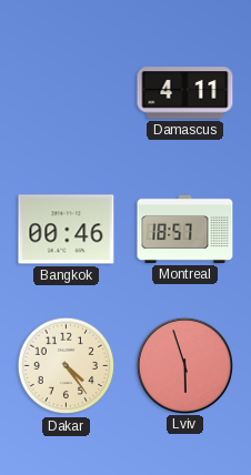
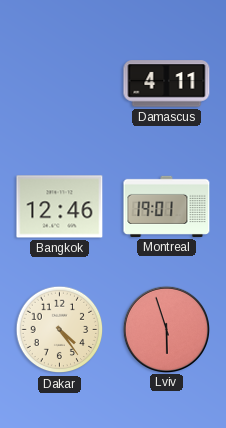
Bangkok: 00:46 -> 12:46 (60, 207)
Montreal: 18:57 -> 19:01 (167, 206)
